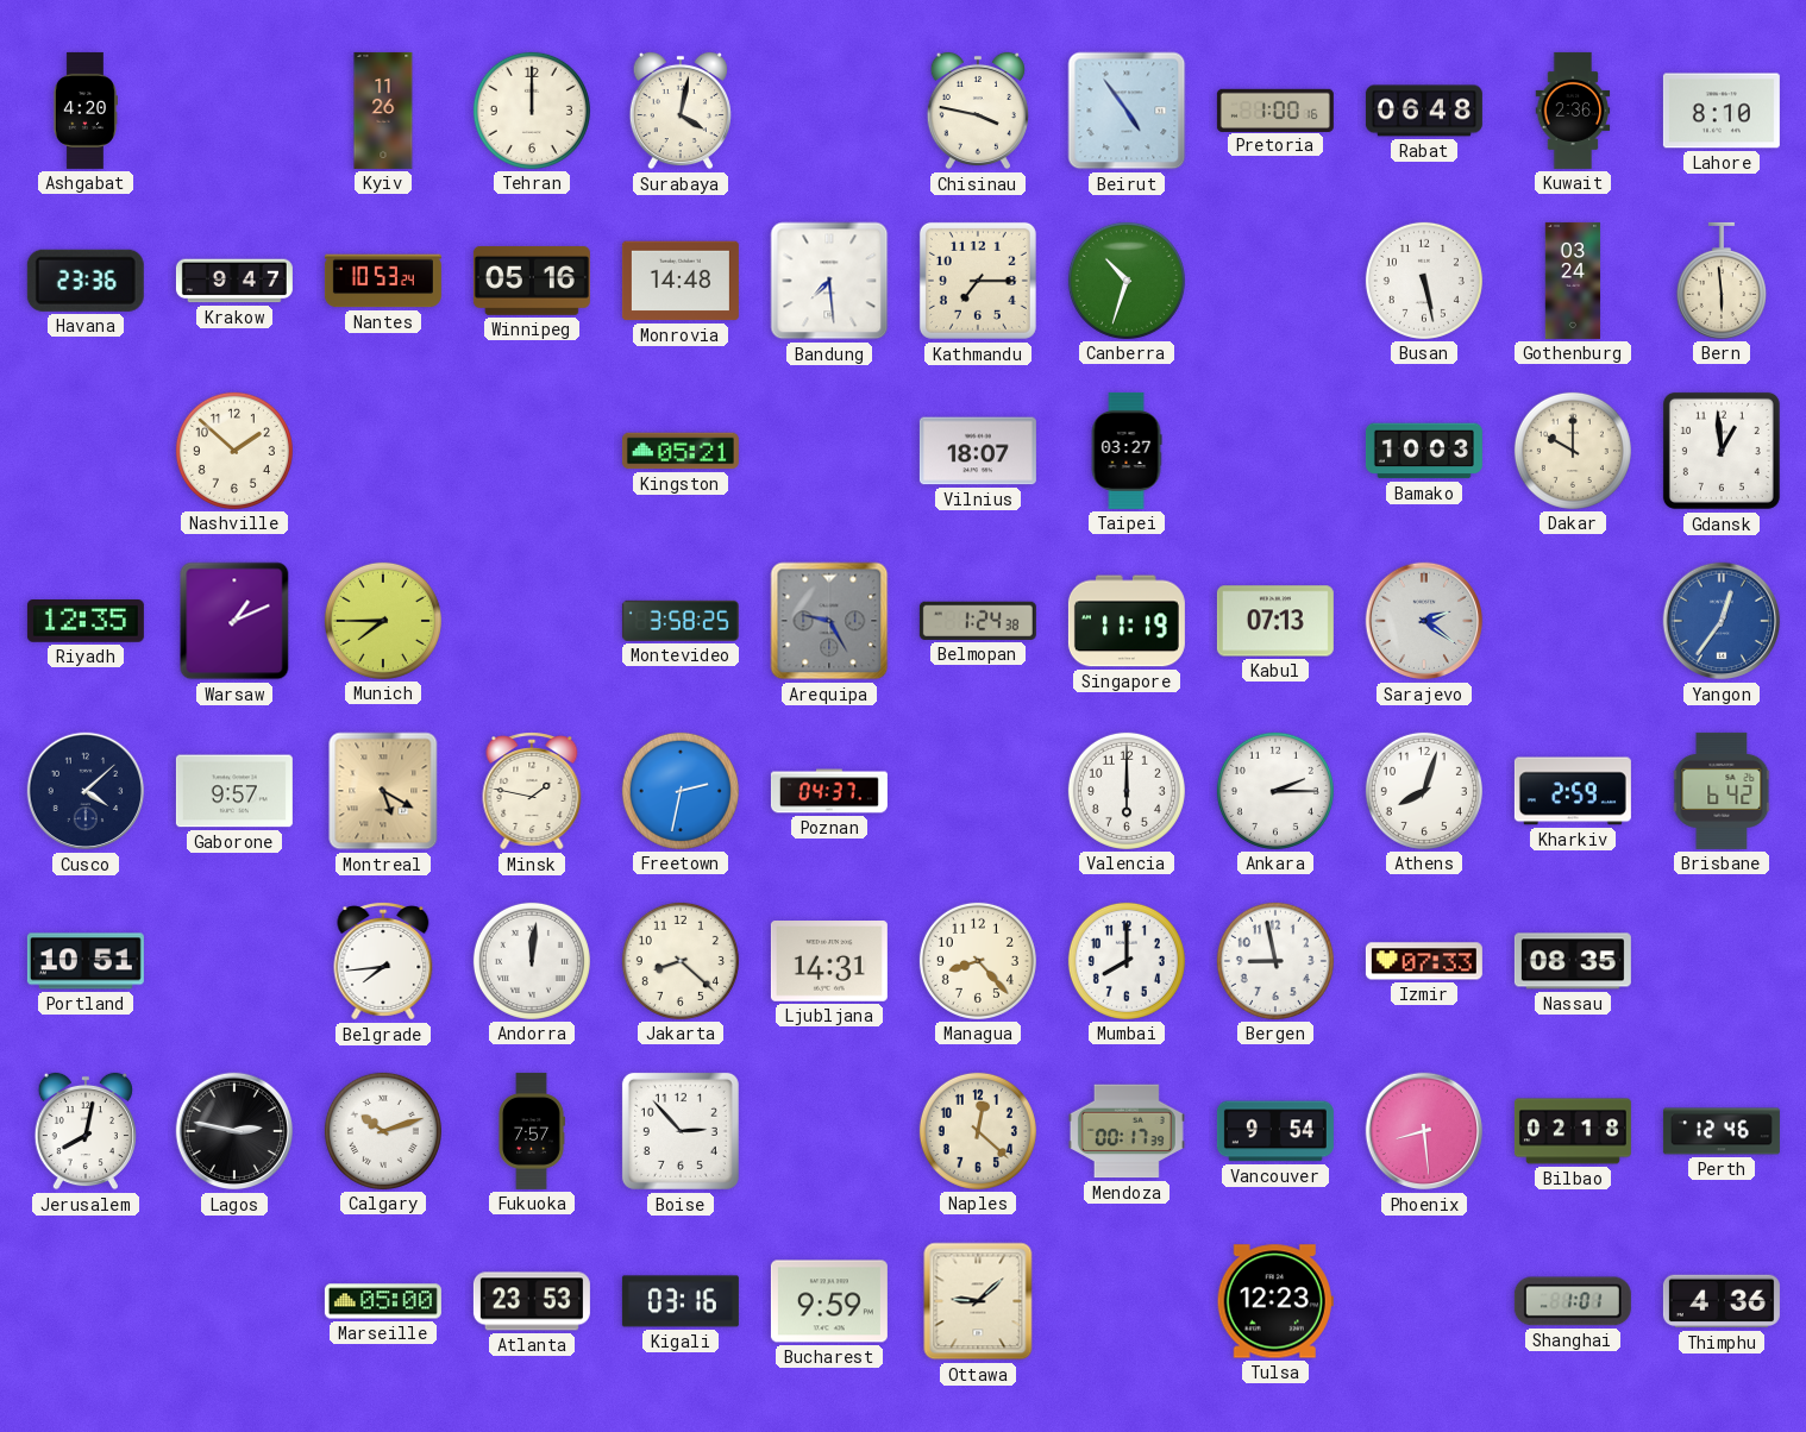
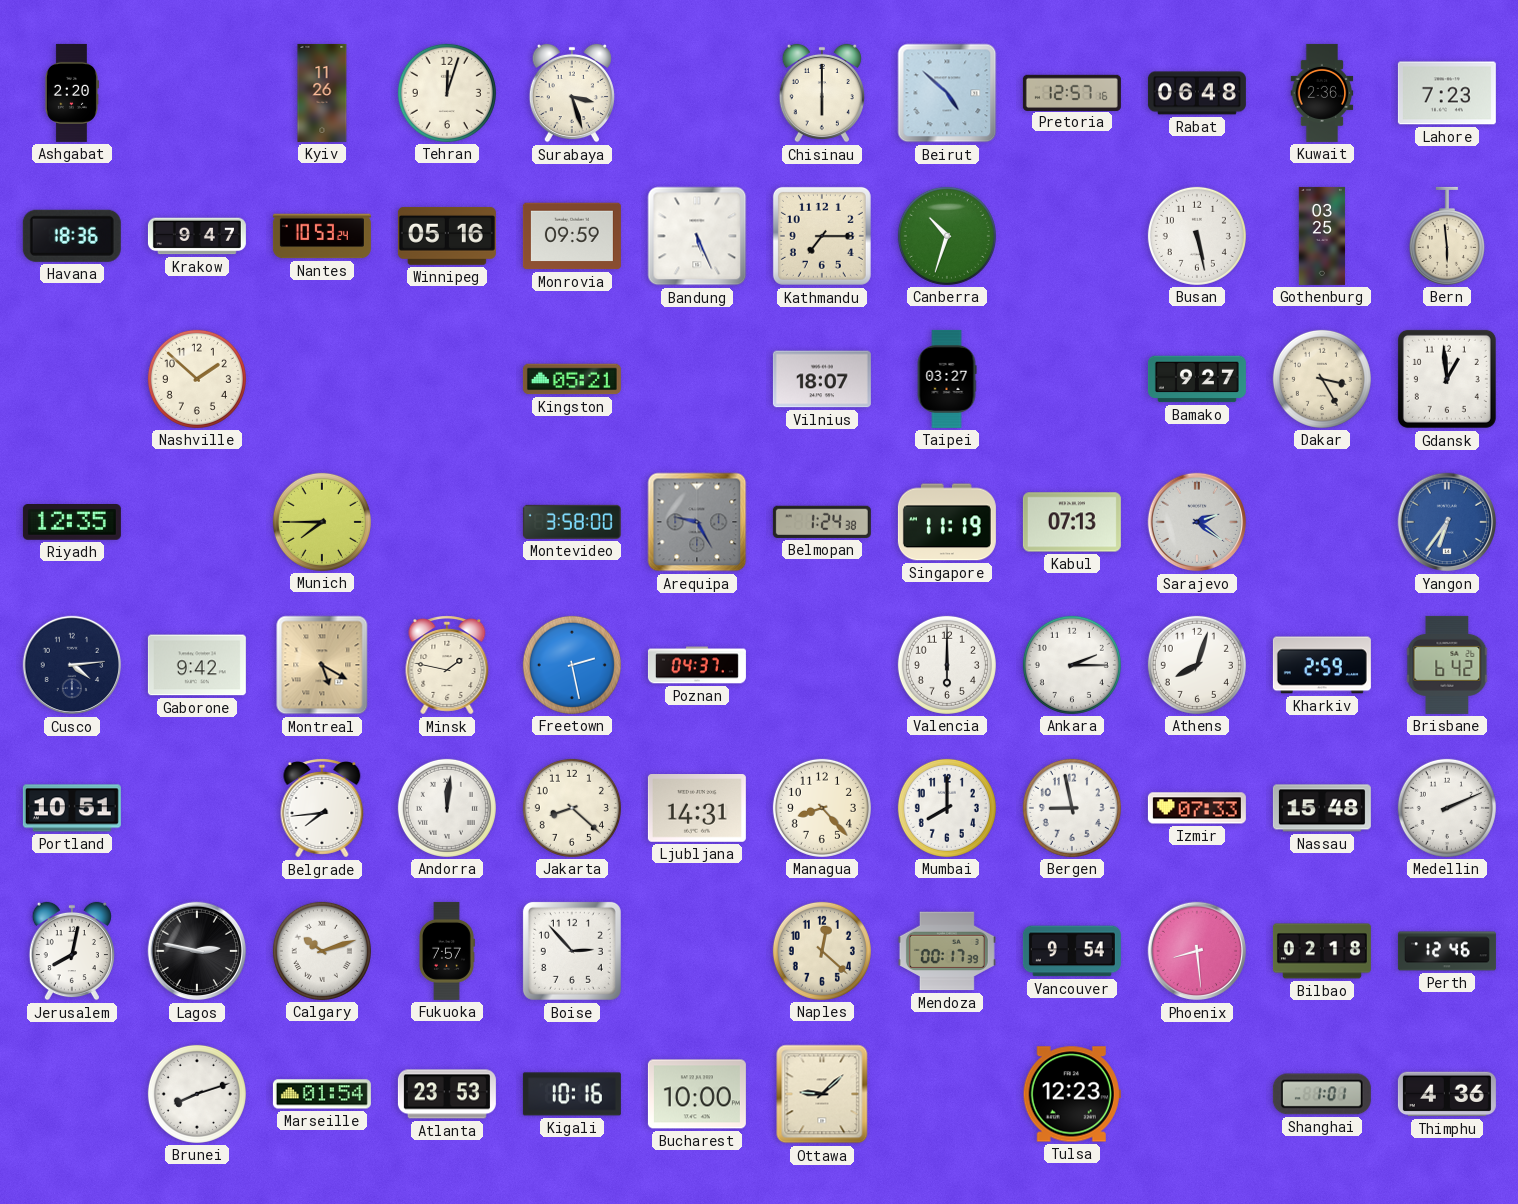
Ashgabat: 4:20 -> 2:20 (71, 93)
Tehran: 12:00 -> 12:03 (447, 93)
Surabaya: 4:02 -> 3:27 (572, 93)
Chisinau: 3:47 -> 6:00 (822, 93)
Beirut: 4:54 -> 4:52 (947, 93)
Pretoria: 1:00 -> 12:57 (1072, 92)
Lahore: 8:10 -> 7:23 (1447, 93)
Havana: 23:36 -> 18:36 (72, 236)
Monrovia: 14:48 -> 09:59 (572, 236)
Bandung: 7:29 -> 5:26 (697, 236)
Gothenburg: 03:24 -> 03:25 (1322, 236)
Bamako: 10:03 -> 9:27 (1197, 379)
Dakar: 10:00 -> 3:25 (1322, 379)
Warsaw: 1:11 -> none (234, 621)
Montevideo: 3:58:25 -> 3:58:00 (572, 522)
Yangon: 12:36 -> 6:36 (1447, 522)
Cusco: 4:08 -> 4:14 (72, 665)
Gaborone: 9:57 -> 9:42 (197, 665)
Freetown: 2:32 -> 2:28 (572, 665)
Nassau: 08:35 -> 15:48 (1322, 808)
Medellin: none -> 2:11 (1447, 808)
Brunei: none -> 8:12 (197, 1094)
Marseille: 05:00 -> 01:54 (322, 1094)
Kigali: 03:16 -> 10:16 (572, 1094)
Bucharest: 9:59 -> 10:00 (697, 1094)
